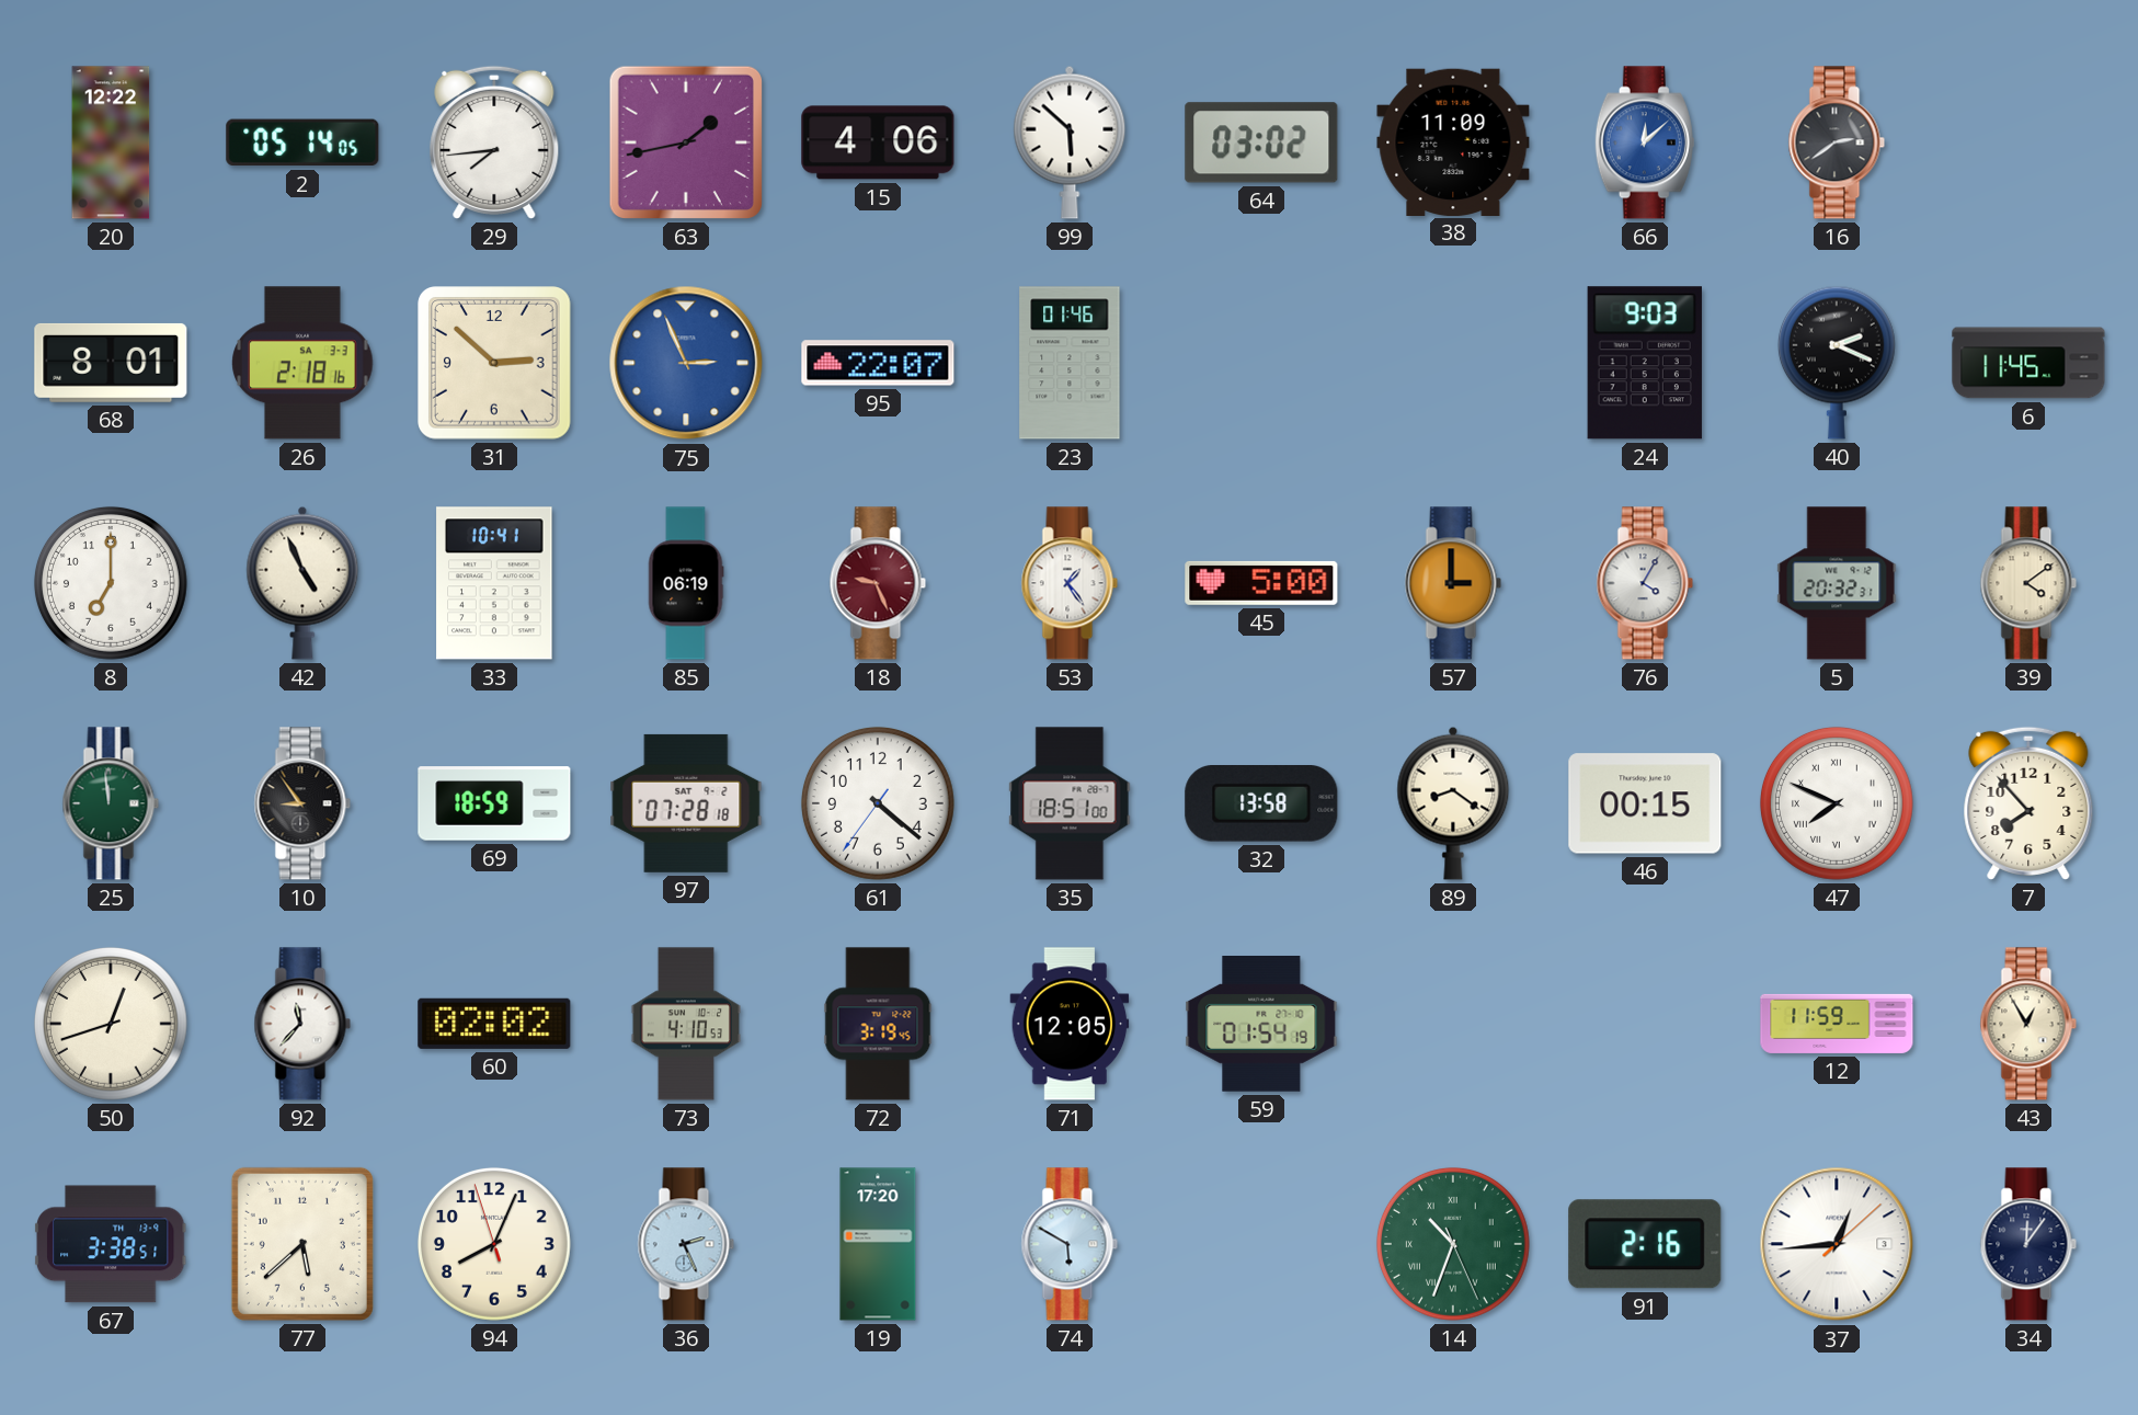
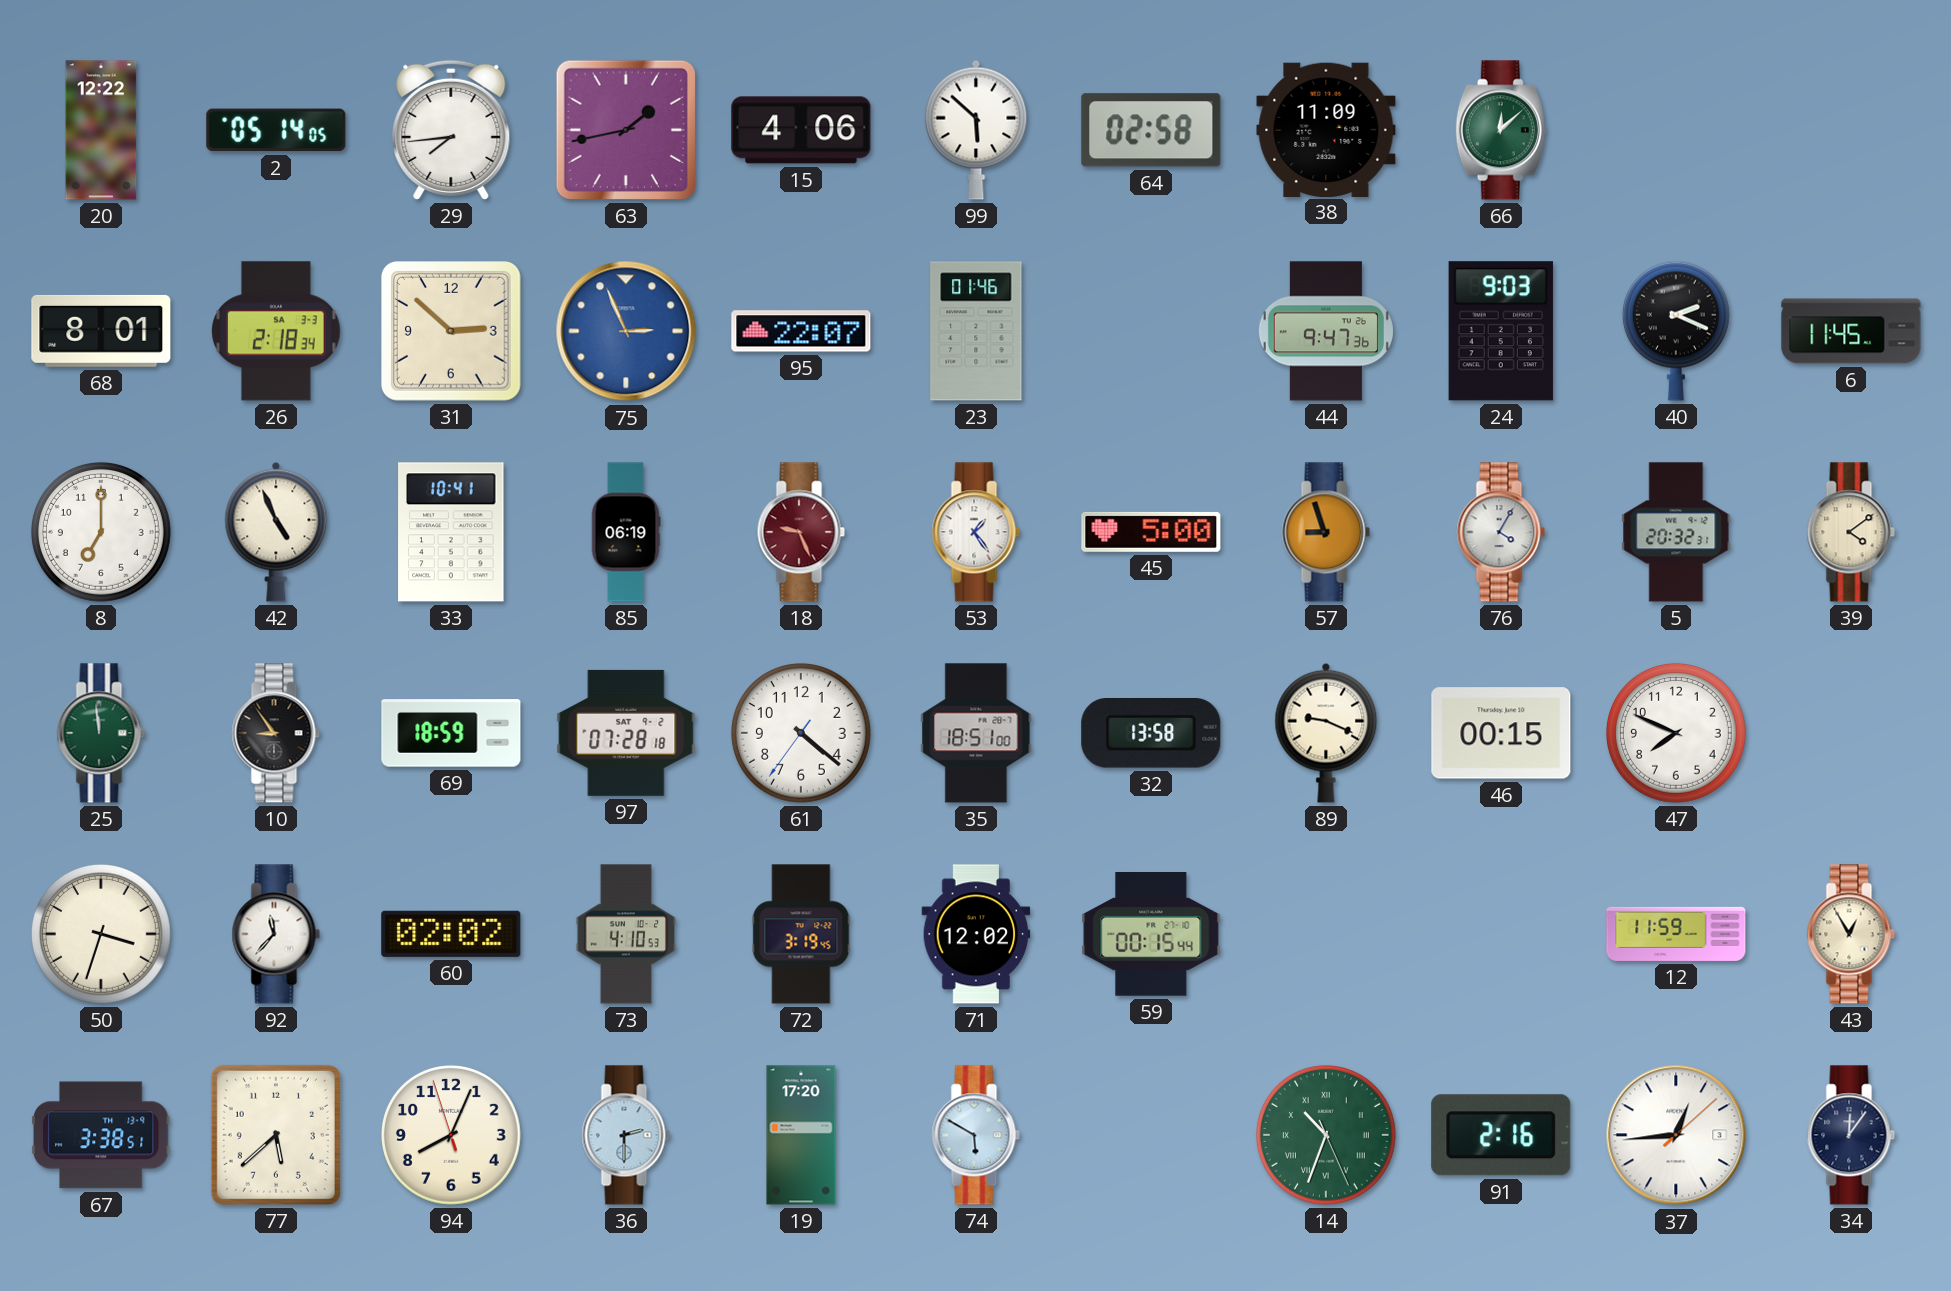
64: 03:02 -> 02:58 (1151, 130)
66 dial: blue -> green (1501, 130)
16: 2:39 -> none (1837, 142)
26: 2:18:16 -> 2:18:34 (276, 331)
44: none -> 9:47 (1326, 331)
57: 3:00 -> 8:57 (1326, 532)
89: 8:21 -> 9:19 (1326, 733)
47 numerals: Roman -> Arabic (1676, 733)
7: 7:53 -> none (2028, 803)
50: 12:42 -> 3:33 (101, 934)
71: 12:05 -> 12:02 (976, 934)
59: 01:54 -> 00:15 (1151, 934)
36: 2:26 -> 2:30 (626, 1135)
